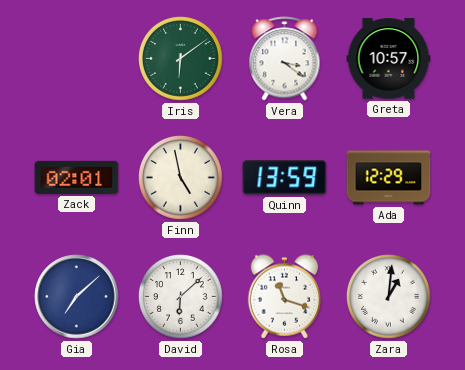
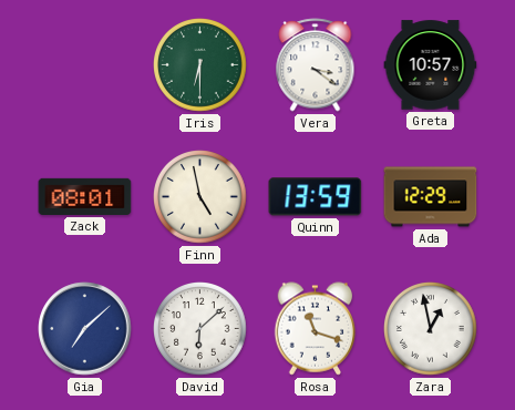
Iris: 6:09 -> 6:30 (200, 65)
Zack: 02:01 -> 08:01 (85, 196)
Zara: 1:01 -> 12:58 (431, 329)
